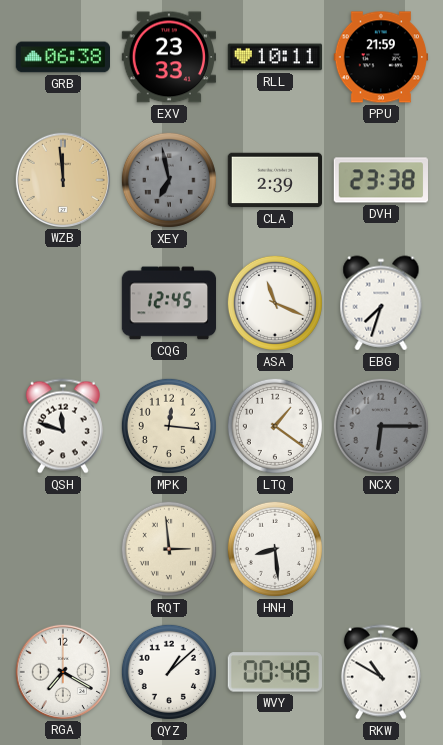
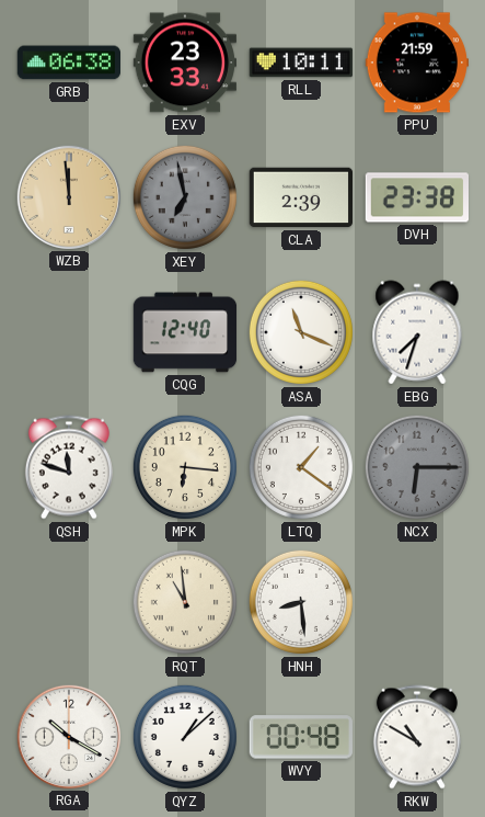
CQG: 12:45 -> 12:40 (185, 332)
MPK: 12:16 -> 6:16 (185, 467)
RQT: 2:59 -> 10:59 (185, 602)
RGA: 7:20 -> 10:20 (68, 736)
